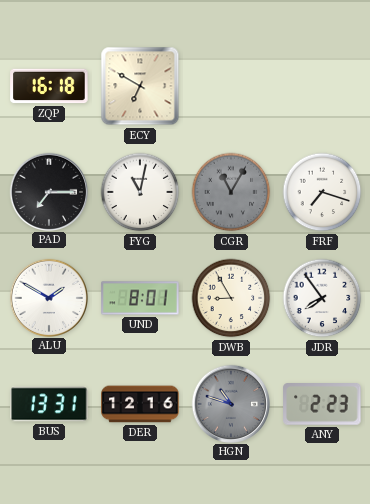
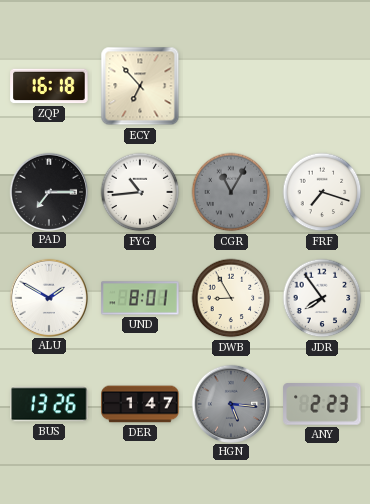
ECY: 6:50 -> 6:53 (140, 86)
FYG: 11:02 -> 10:44 (140, 192)
BUS: 13:31 -> 13:26 (49, 404)
DER: 12:16 -> 1:47 (140, 404)
HGN: 10:48 -> 5:16 (230, 403)
